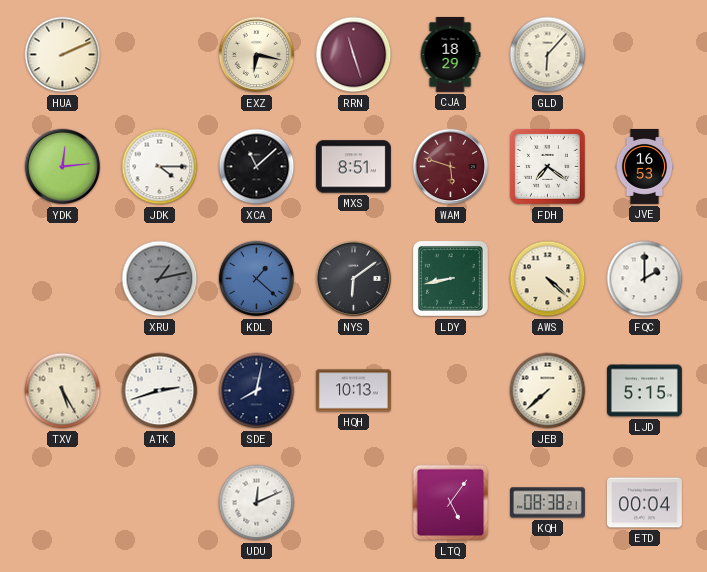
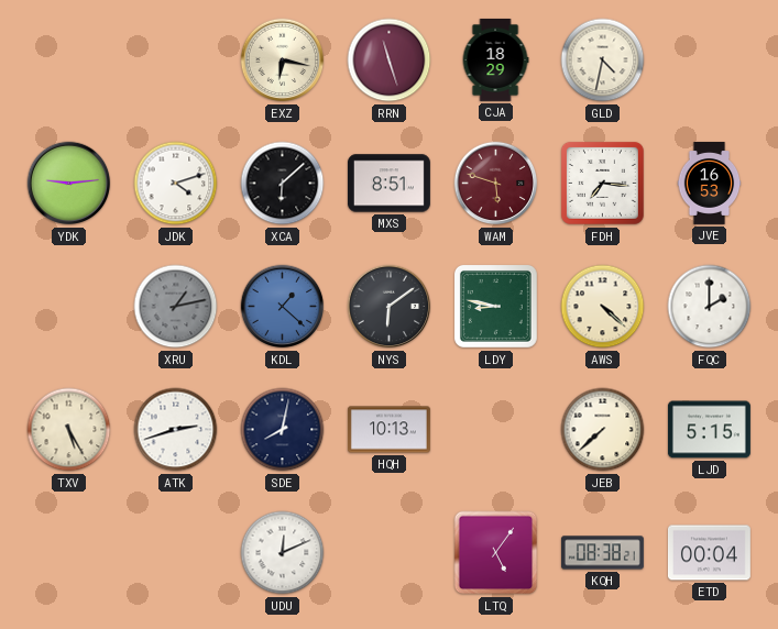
HUA: 2:11 -> none (63, 55)
GLD: 6:07 -> 4:32 (603, 60)
YDK: 12:14 -> 9:14 (69, 184)
JDK: 4:15 -> 4:12 (176, 184)
XCA: 11:08 -> 6:08 (283, 184)
FDH: 7:21 -> 7:16 (602, 183)
LDY: 8:43 -> 8:47 (495, 306)
